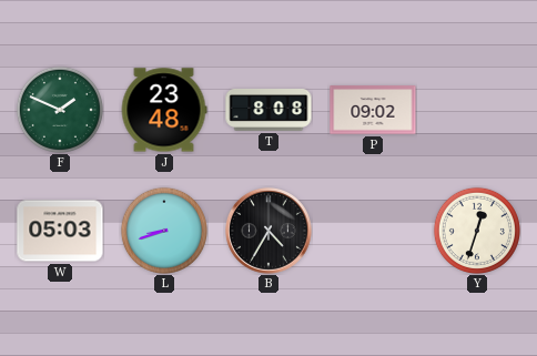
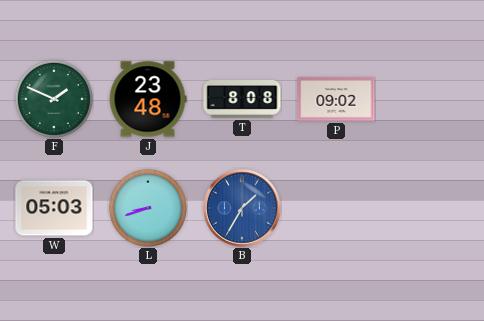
B: 4:35 -> 1:35 (243, 209)
B dial: black -> blue (243, 209)
Y: 12:33 -> none (477, 231)
